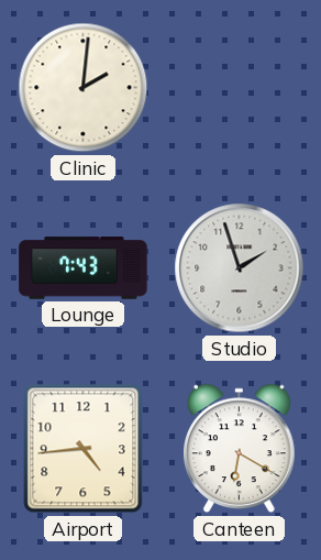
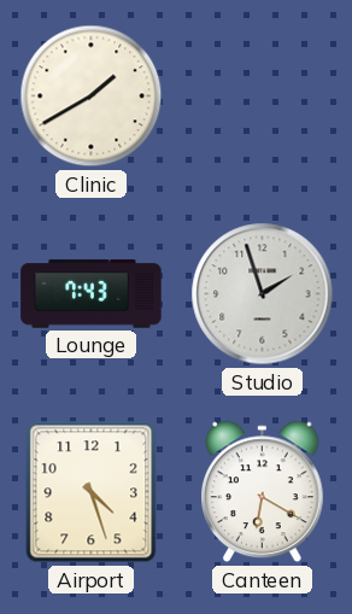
Clinic: 2:01 -> 1:40 (92, 97)
Airport: 4:44 -> 4:27 (92, 492)
